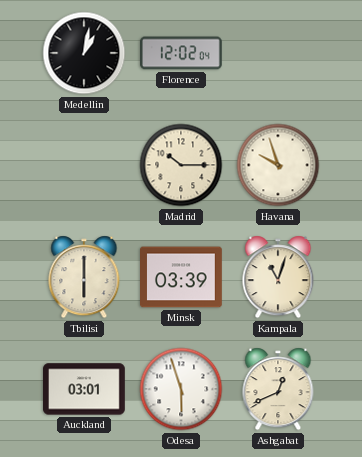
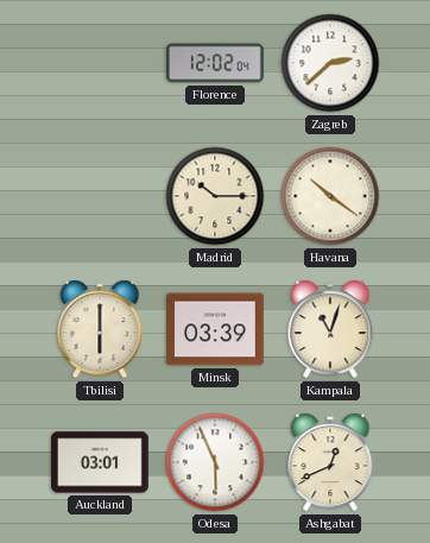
Medellin: 1:02 -> none (84, 53)
Zagreb: none -> 2:38 (330, 63)
Havana: 9:57 -> 10:21 (330, 196)
Odesa: 5:57 -> 5:56 (215, 462)
